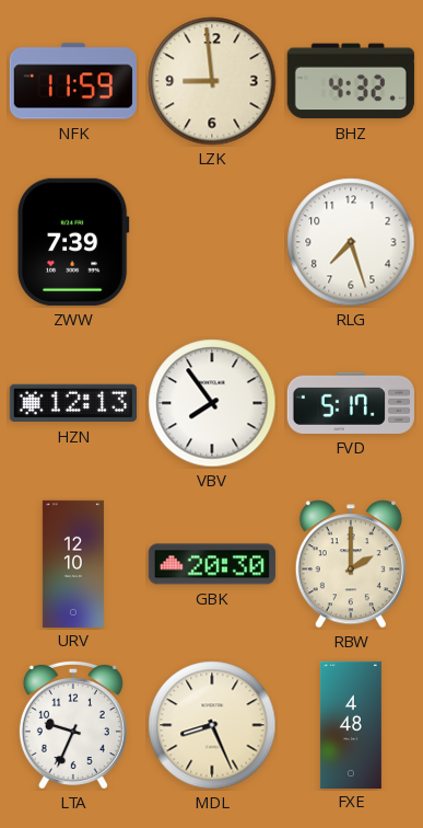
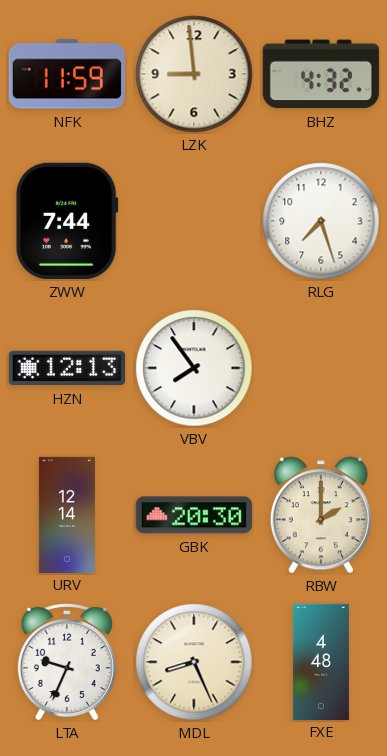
ZWW: 7:39 -> 7:44 (67, 221)
FVD: 5:17 -> none (351, 403)
URV: 12:10 -> 12:14 (67, 514)
